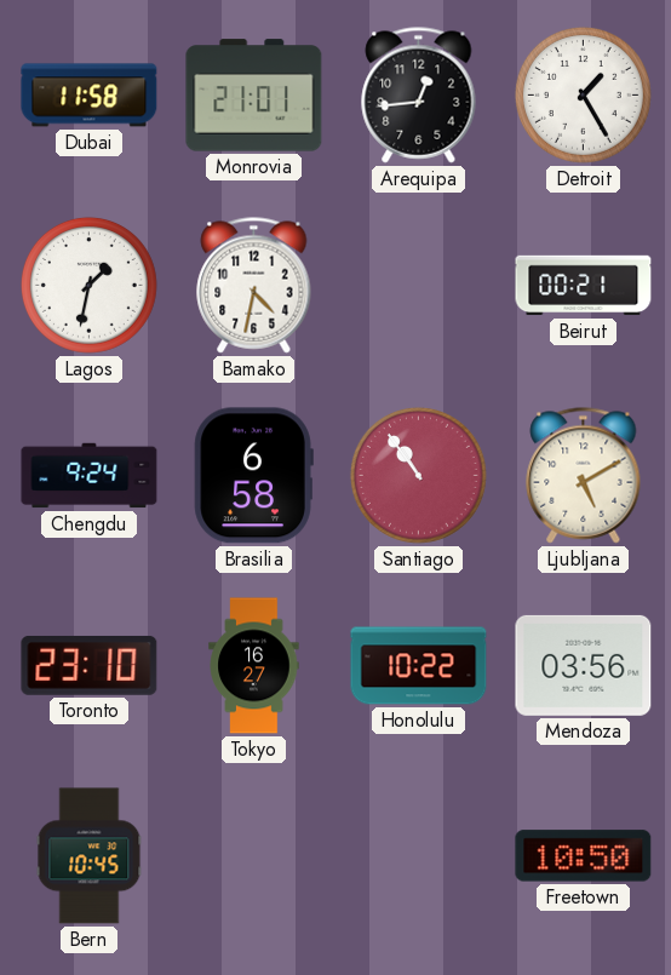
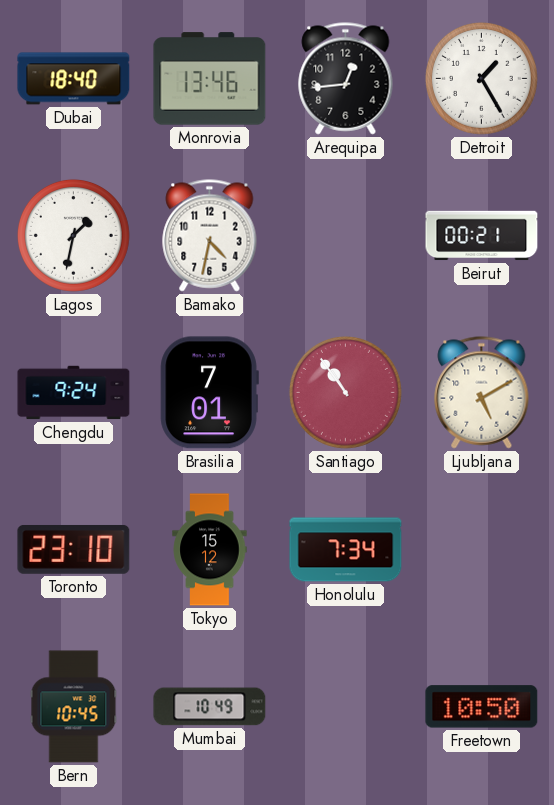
Dubai: 11:58 -> 18:40 (74, 79)
Monrovia: 21:01 -> 13:46 (210, 79)
Brasilia: 6:58 -> 7:01 (209, 393)
Tokyo: 16:27 -> 15:12 (210, 550)
Honolulu: 10:22 -> 7:34 (346, 550)
Mendoza: 03:56 -> none (584, 665)
Mumbai: none -> 10:49 (210, 707)
